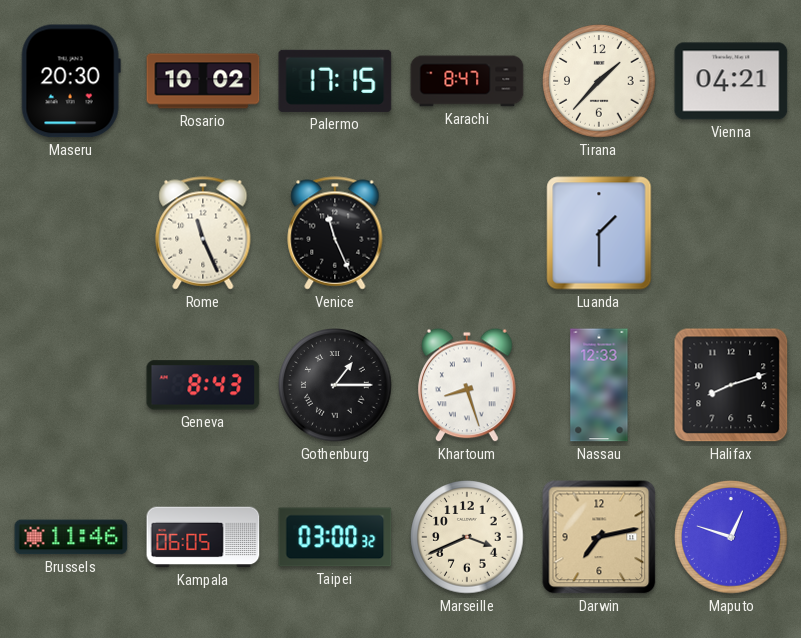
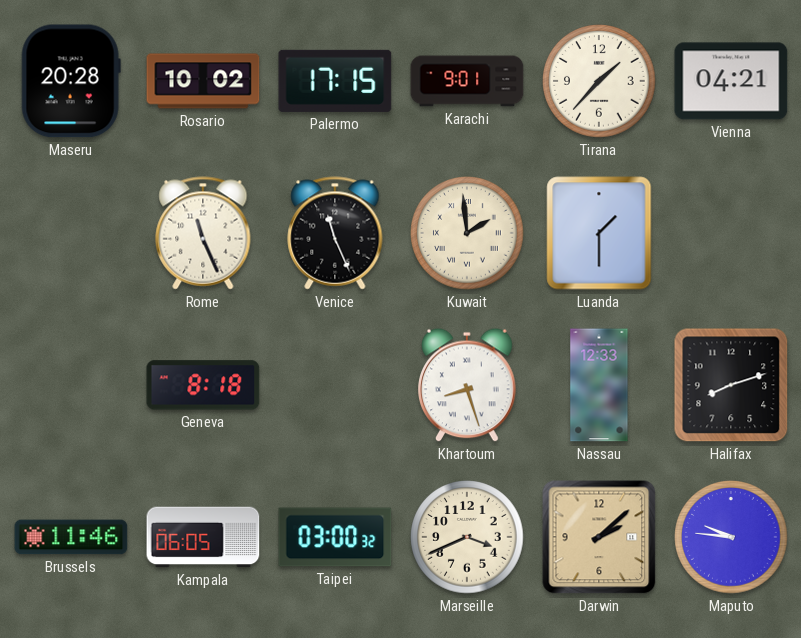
Maseru: 20:30 -> 20:28 (71, 81)
Karachi: 8:47 -> 9:01 (467, 81)
Kuwait: none -> 1:59 (467, 233)
Geneva: 8:43 -> 8:18 (203, 385)
Gothenburg: 1:15 -> none (335, 385)
Darwin: 7:13 -> 2:08 (599, 537)
Maputo: 12:48 -> 9:46 (731, 537)
